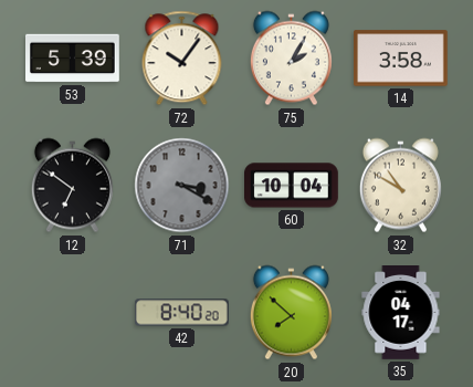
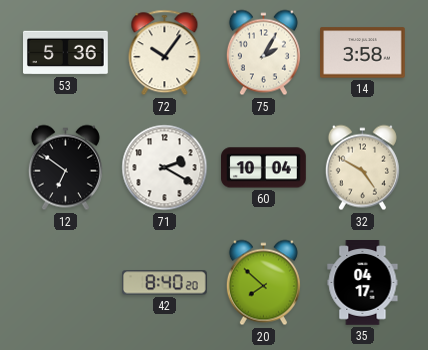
53: 5:39 -> 5:36 (66, 53)
71: 3:20 -> 2:20 (165, 168)
71 dial: grey -> white (165, 168)
32: 10:50 -> 4:50 (362, 168)
